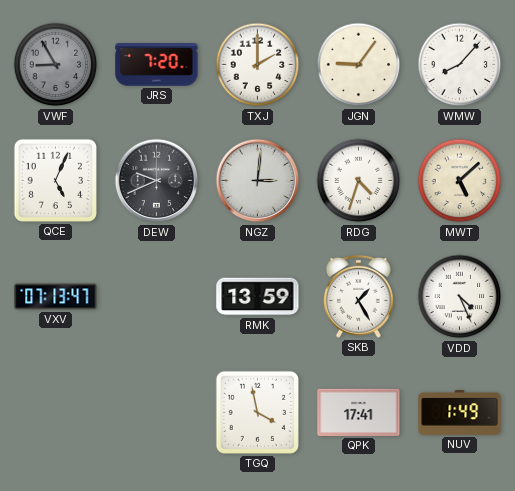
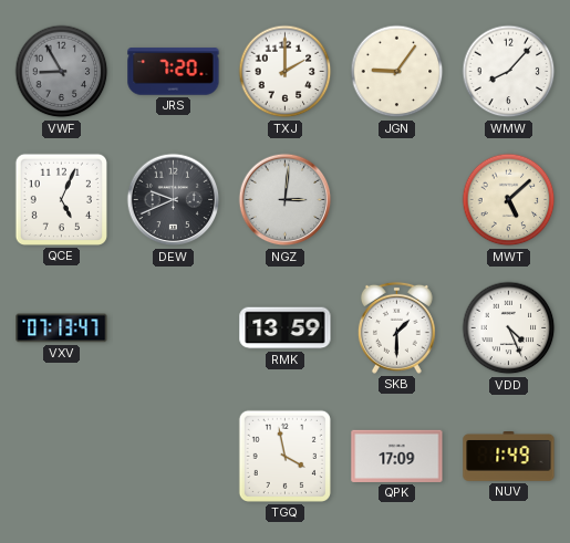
RDG: 4:33 -> none (359, 181)
SKB: 1:25 -> 1:30 (396, 327)
QPK: 17:41 -> 17:09 (397, 456)
